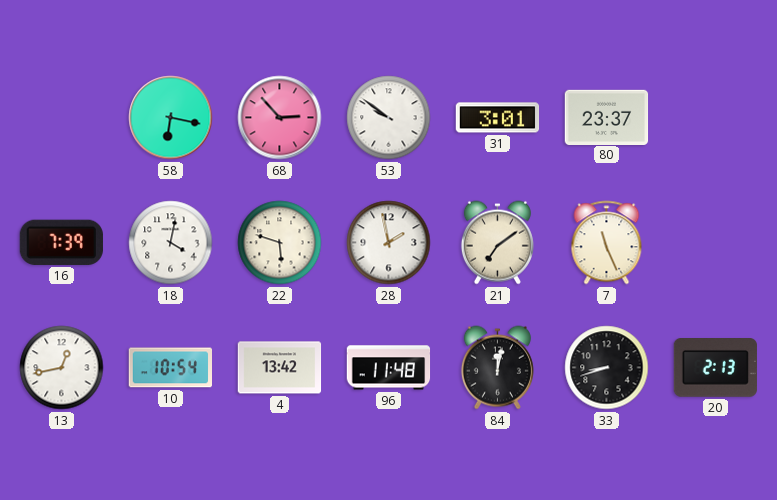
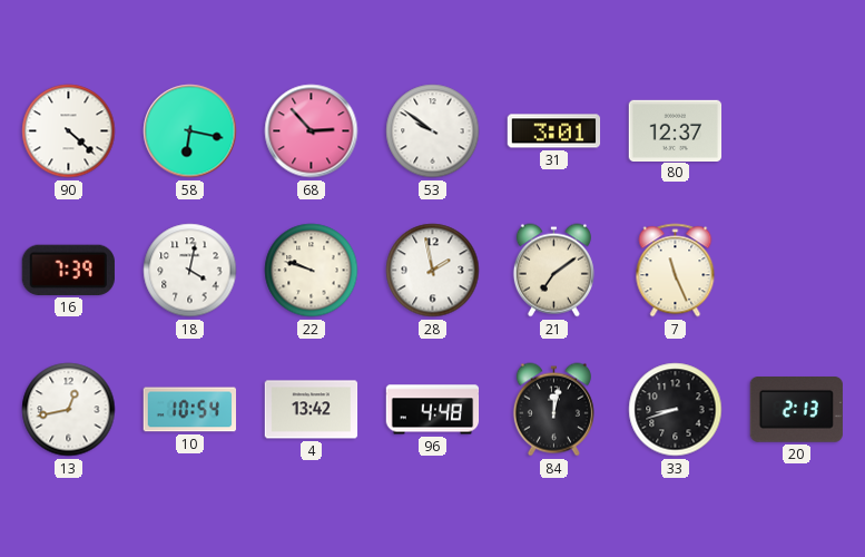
90: none -> 4:22 (69, 131)
80: 23:37 -> 12:37 (676, 130)
22: 5:48 -> 9:48 (312, 271)
96: 11:48 -> 4:48 (433, 410)
